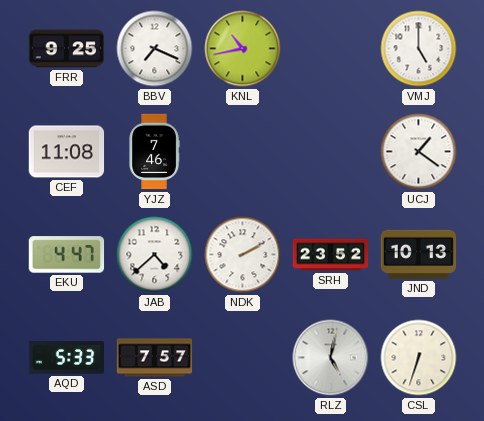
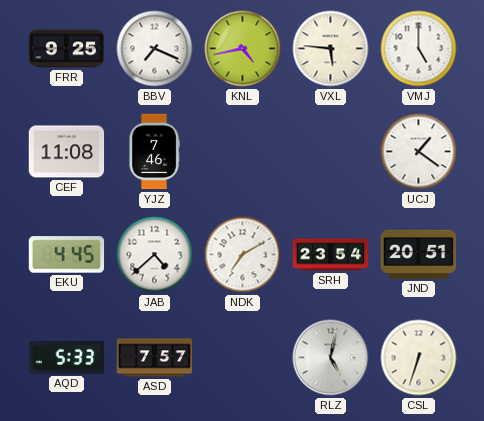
KNL: 10:43 -> 4:43 (243, 49)
VXL: none -> 5:46 (331, 49)
EKU: 4:47 -> 4:45 (67, 255)
NDK: 2:10 -> 7:10 (243, 255)
SRH: 23:52 -> 23:54 (331, 255)
JND: 10:13 -> 20:51 (419, 254)
